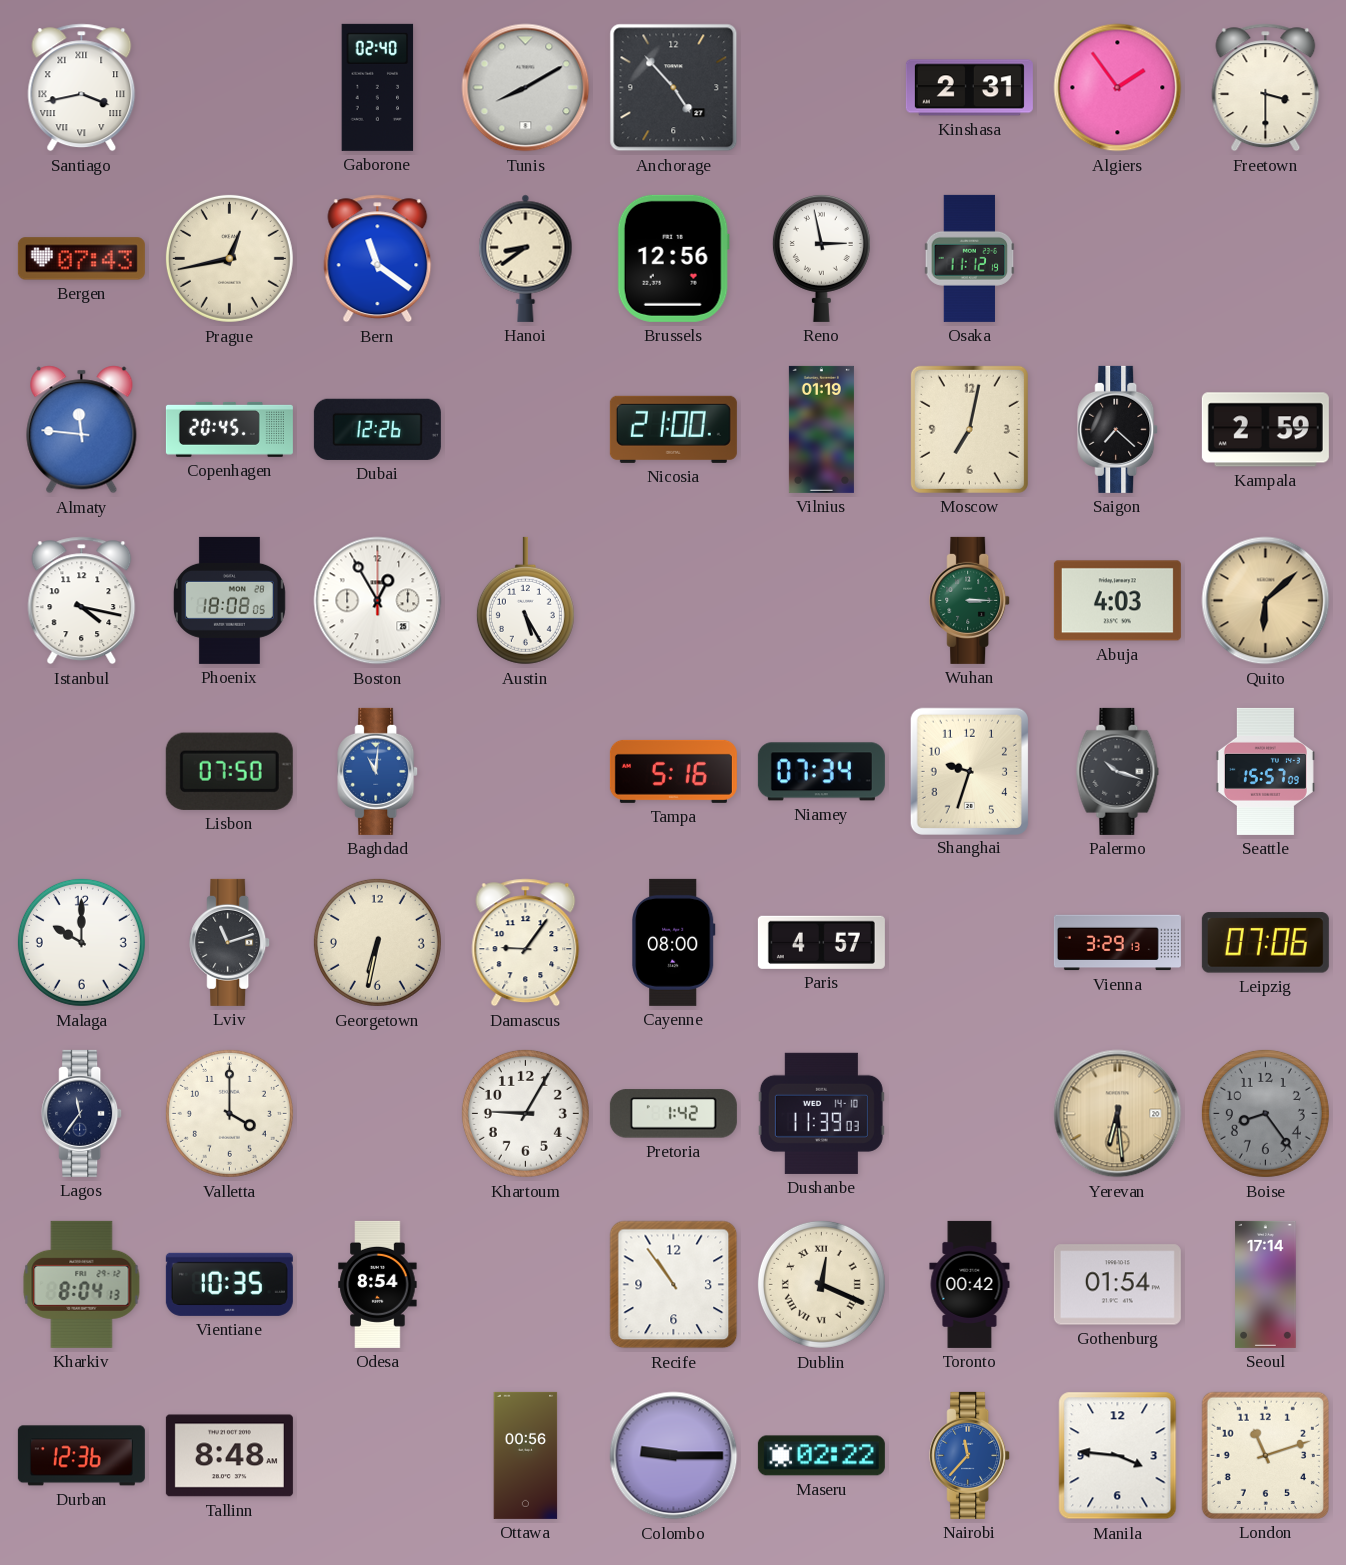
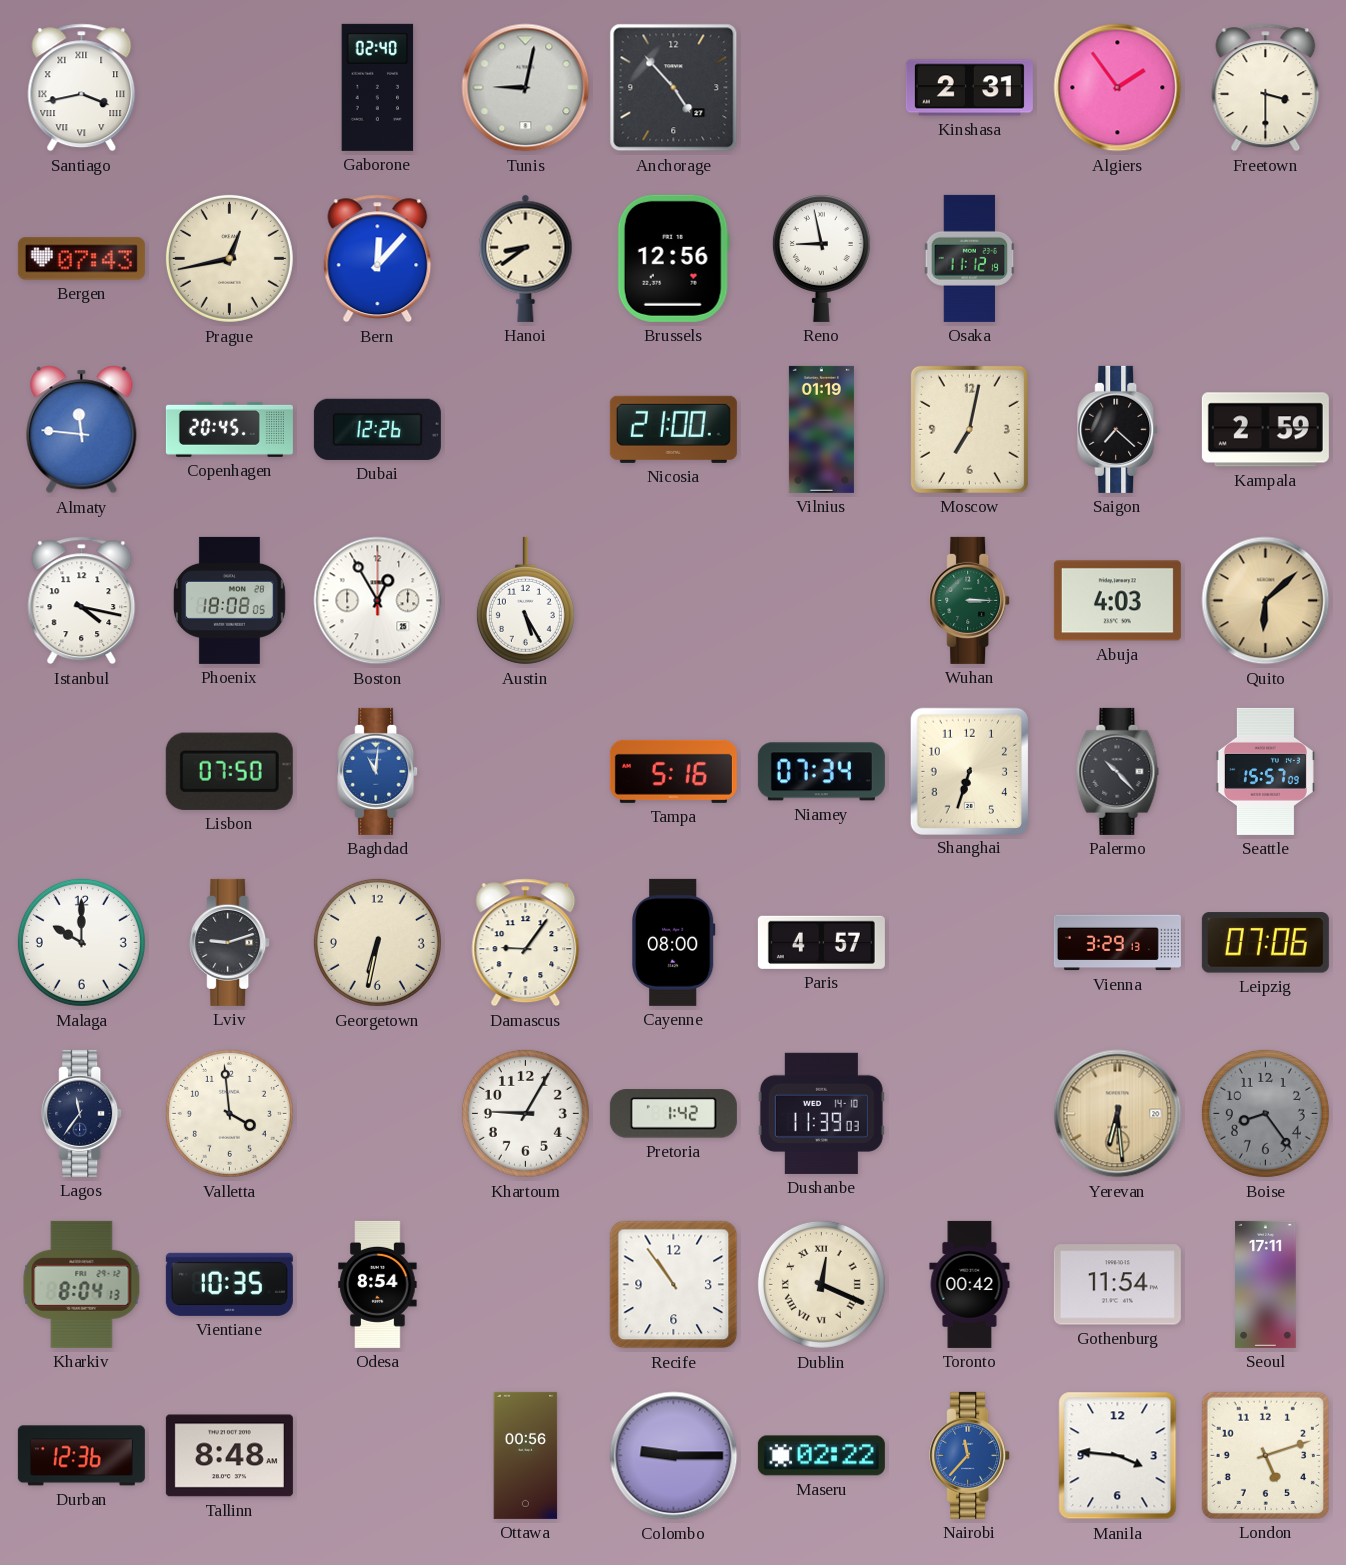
Tunis: 8:10 -> 9:02 (526, 88)
Bern: 11:21 -> 12:07 (378, 259)
Reno: 2:58 -> 8:58 (821, 258)
Shanghai: 9:33 -> 6:33 (969, 771)
Palermo: 10:18 -> 10:23 (1118, 771)
Lviv: 11:12 -> 9:12 (230, 942)
Valletta: 4:00 -> 3:59 (229, 1113)
Gothenburg: 01:54 -> 11:54 (1117, 1285)
Seoul: 17:14 -> 17:11 (1266, 1284)
London: 11:12 -> 5:12 (1265, 1455)
